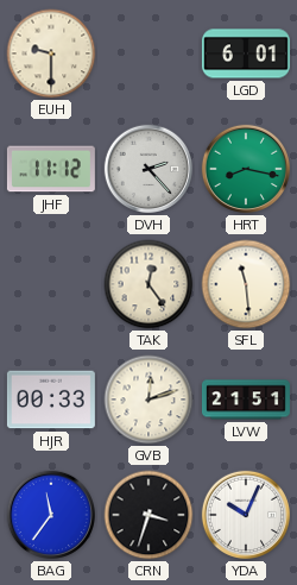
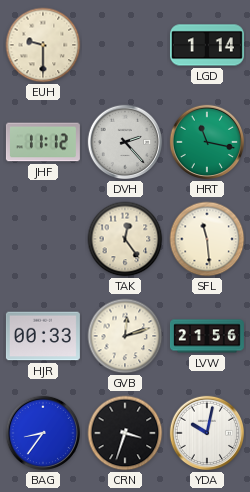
LGD: 6:01 -> 1:14 (207, 45)
HRT: 8:17 -> 11:17 (207, 142)
LVW: 21:51 -> 21:56 (207, 336)
BAG: 11:36 -> 8:36 (43, 433)
YDA: 10:04 -> 10:02 (207, 433)
